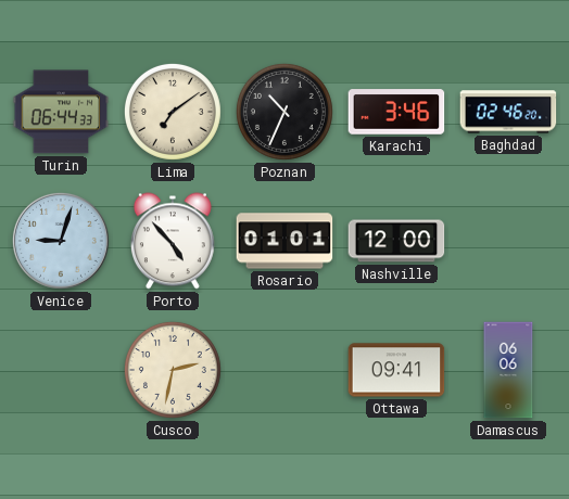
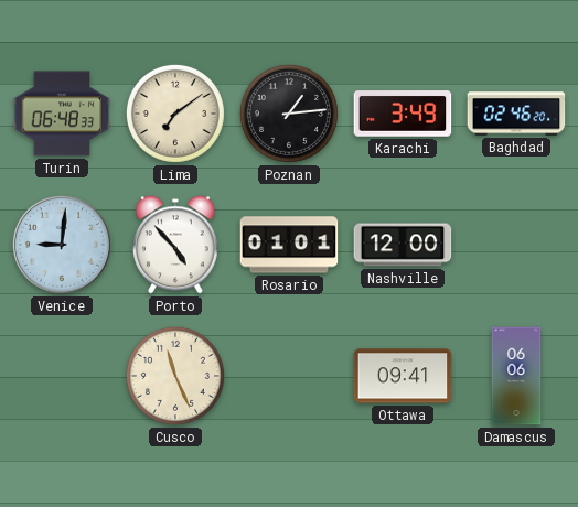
Turin: 06:44 -> 06:48 (62, 114)
Poznan: 10:34 -> 1:14 (289, 114)
Karachi: 3:46 -> 3:49 (403, 114)
Venice: 9:03 -> 9:01 (62, 245)
Cusco: 2:32 -> 11:26 (175, 376)
